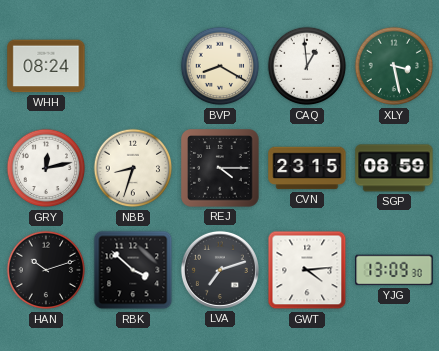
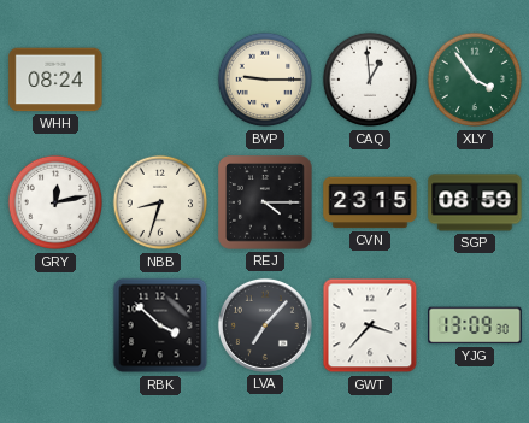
BVP: 8:20 -> 9:15 (265, 80)
XLY: 3:28 -> 3:54 (475, 80)
HAN: 10:12 -> none (46, 270)
LVA: 7:12 -> 7:07 (265, 325)
GWT: 4:14 -> 3:37 (370, 325)
